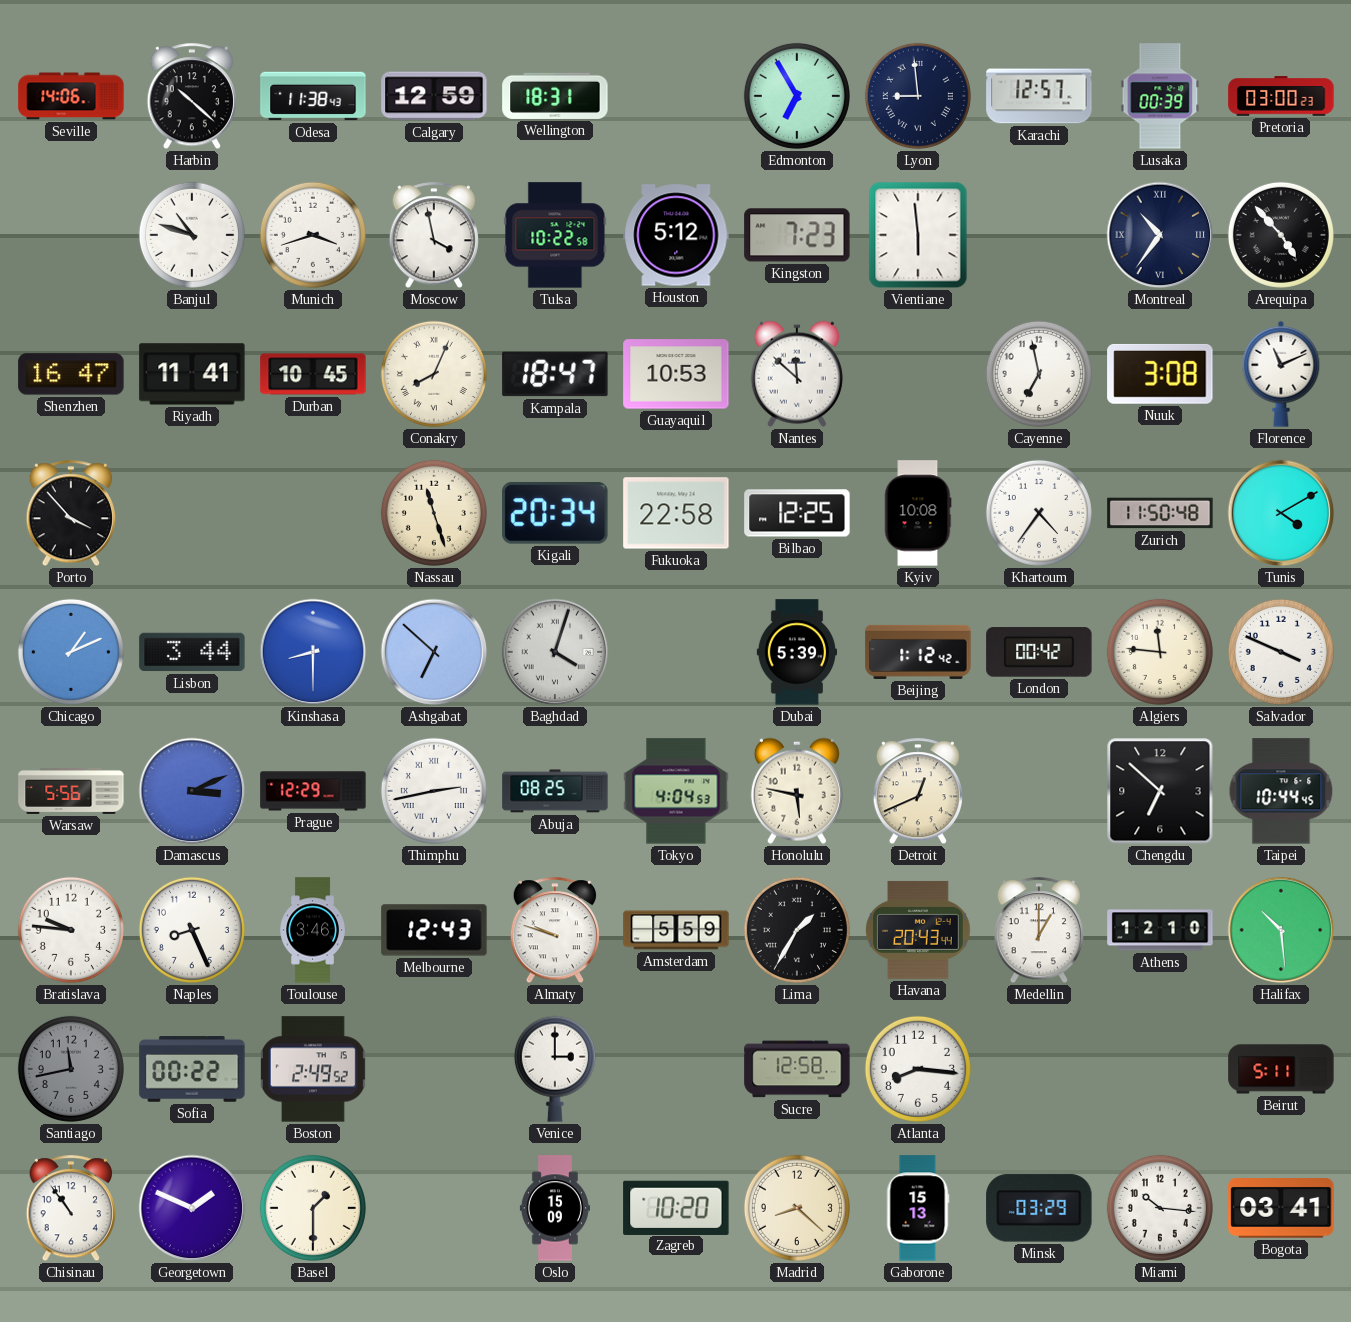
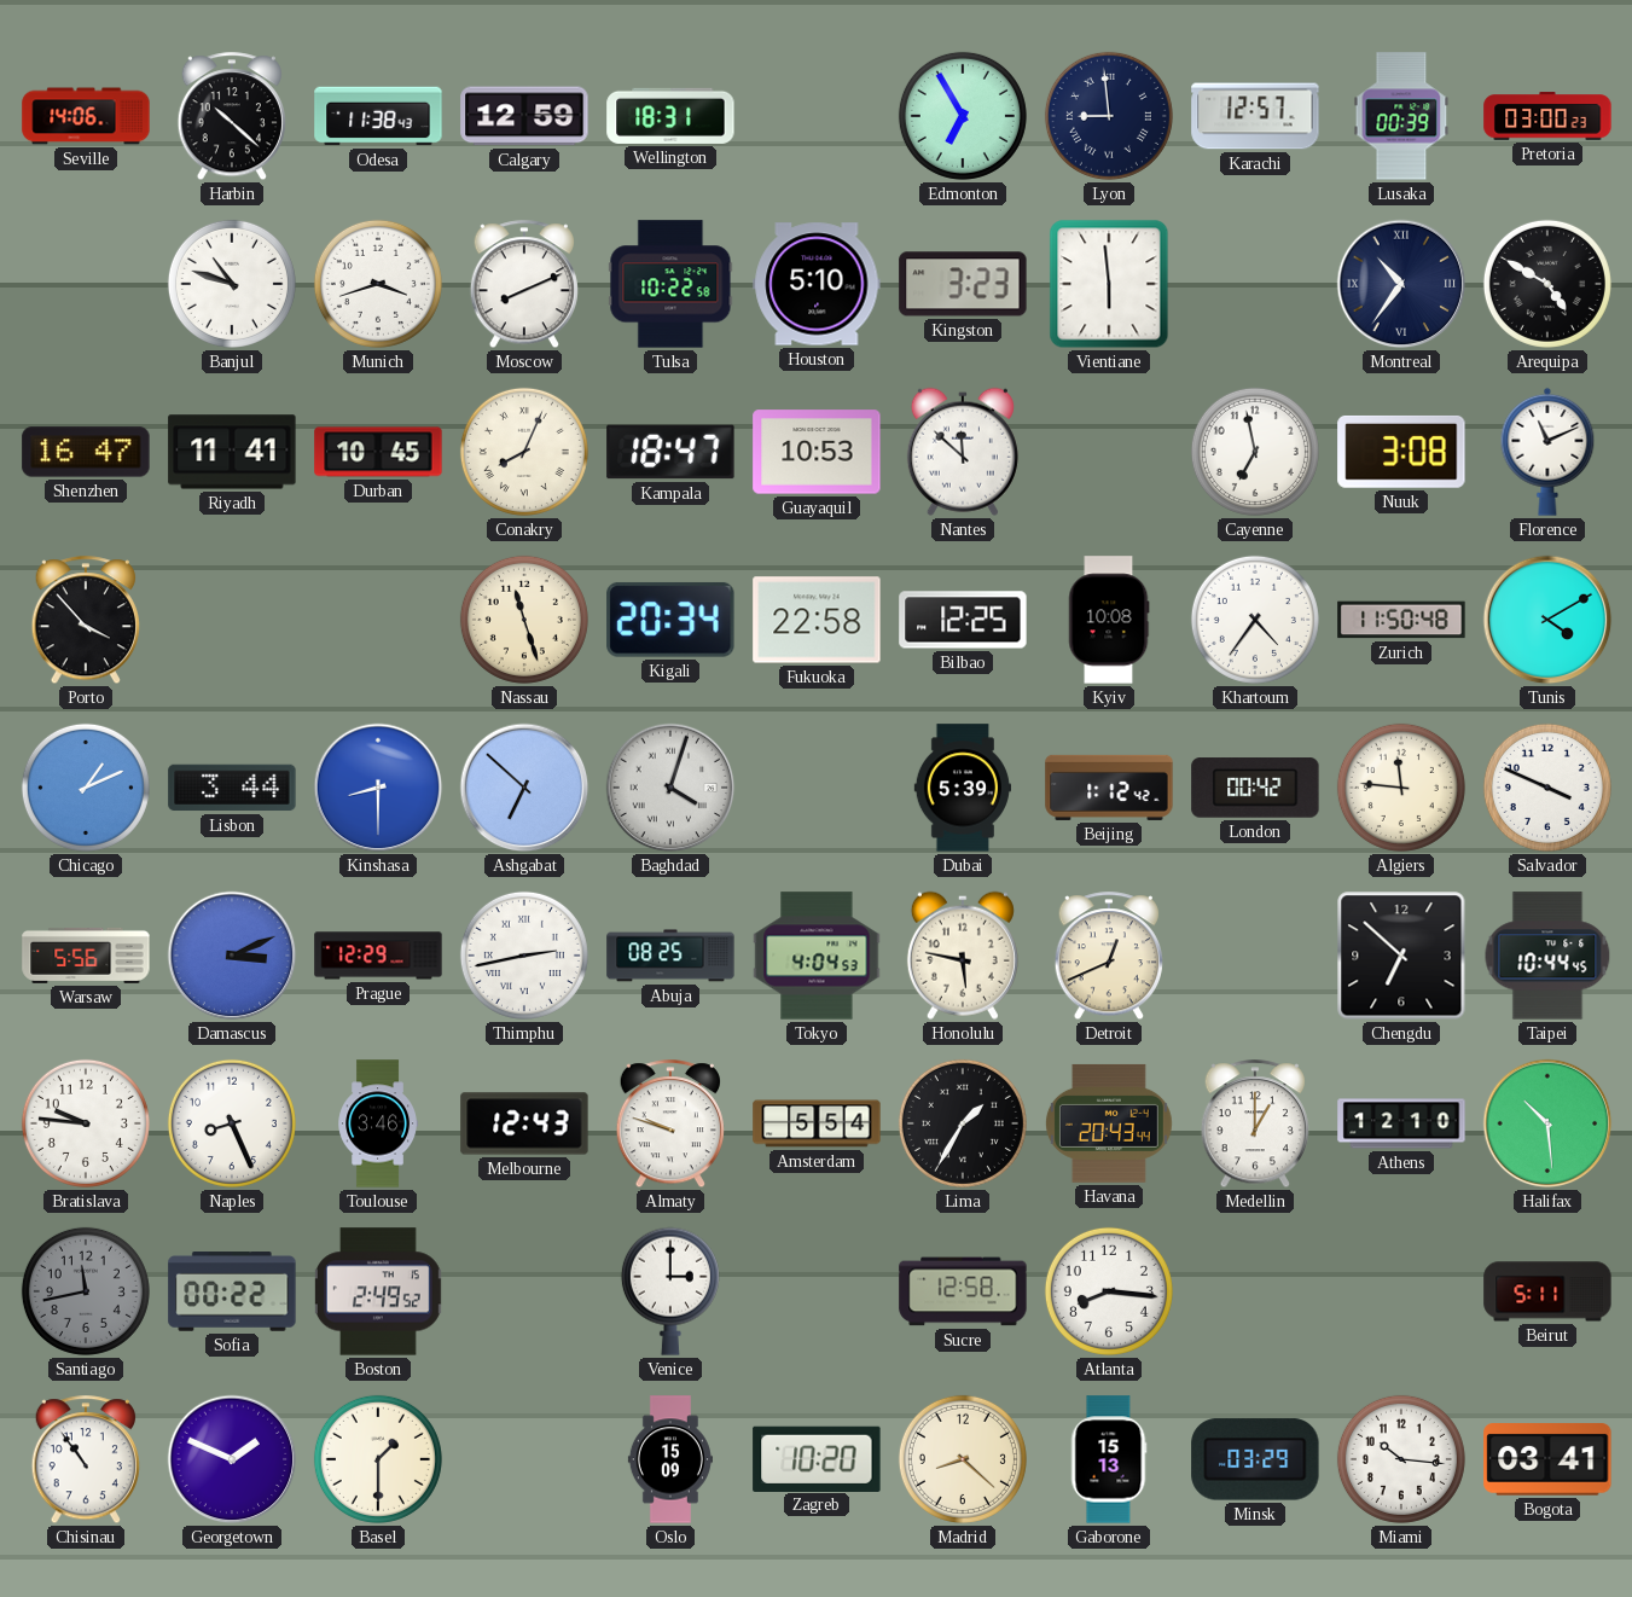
Moscow: 3:58 -> 8:11 (524, 285)
Houston: 5:12 -> 5:10 (817, 284)
Kingston: 7:23 -> 3:23 (963, 284)
Arequipa: 4:53 -> 4:50 (1547, 284)
Amsterdam: 5:59 -> 5:54 (817, 1123)
